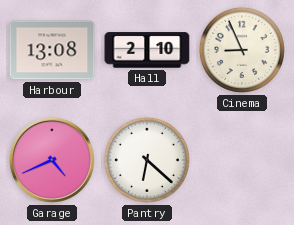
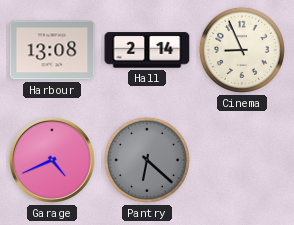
Hall: 2:10 -> 2:14 (147, 50)
Pantry dial: white -> grey (147, 160)
